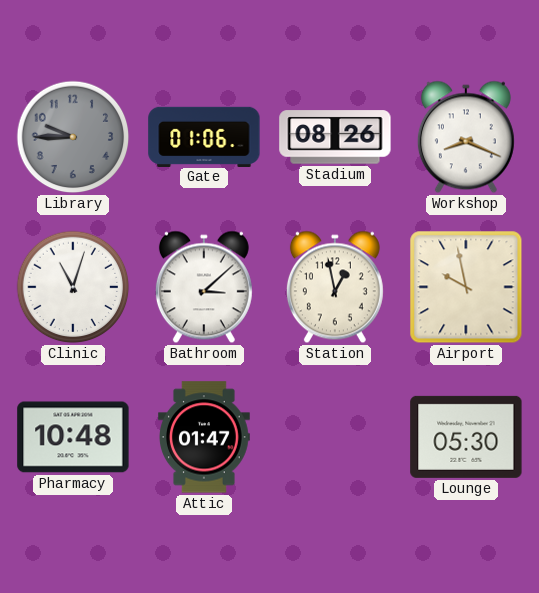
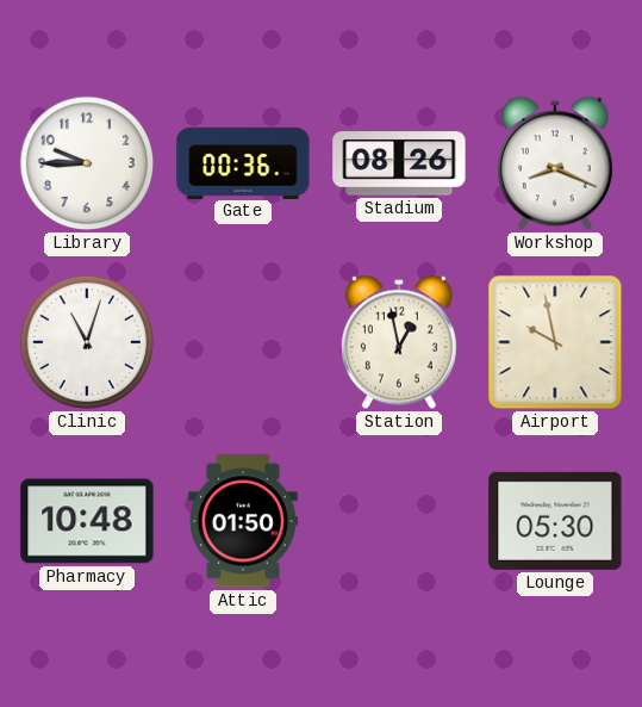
Library dial: grey -> white (87, 163)
Gate: 01:06 -> 00:36 (243, 162)
Bathroom: 3:08 -> none (204, 287)
Attic: 01:47 -> 01:50 (244, 521)
